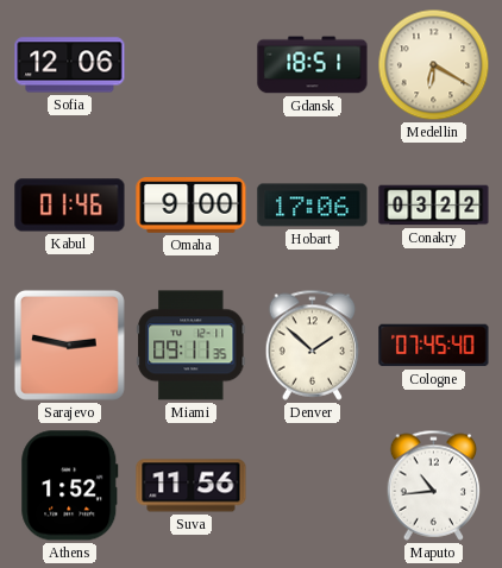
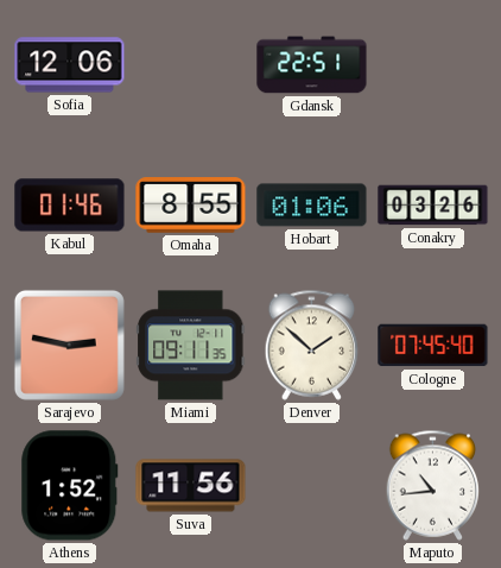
Gdansk: 18:51 -> 22:51 (312, 65)
Medellin: 6:20 -> none (434, 65)
Omaha: 9:00 -> 8:55 (191, 206)
Hobart: 17:06 -> 01:06 (312, 206)
Conakry: 03:22 -> 03:26 (433, 206)
